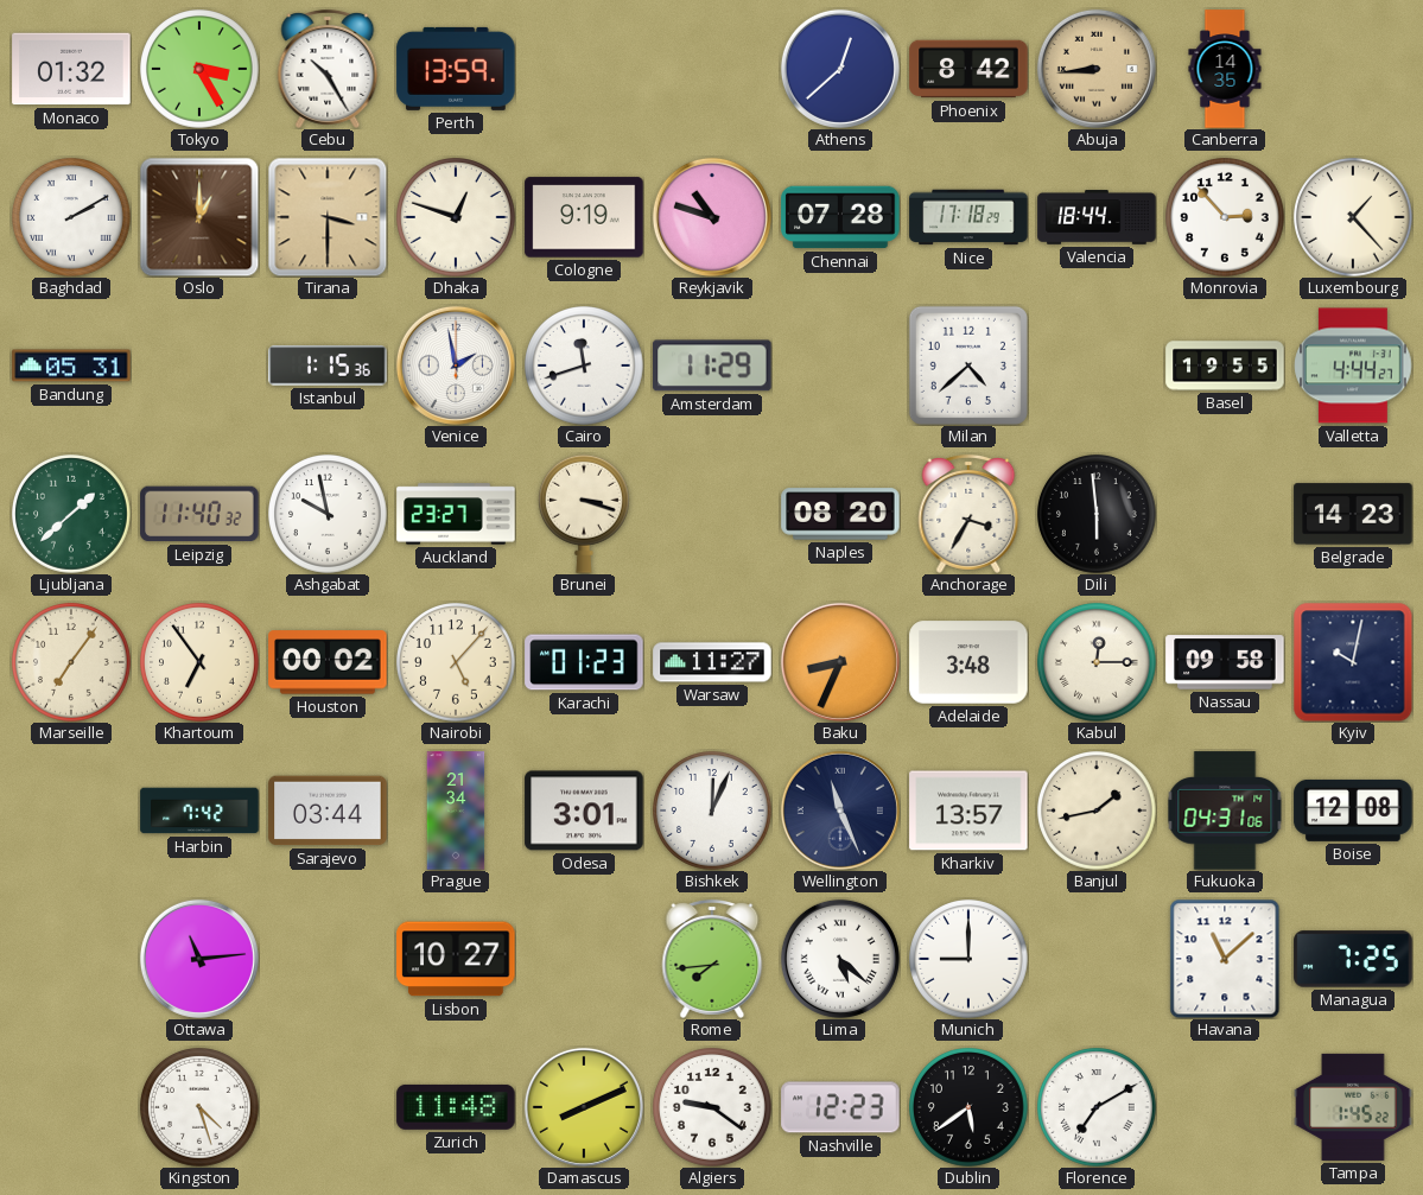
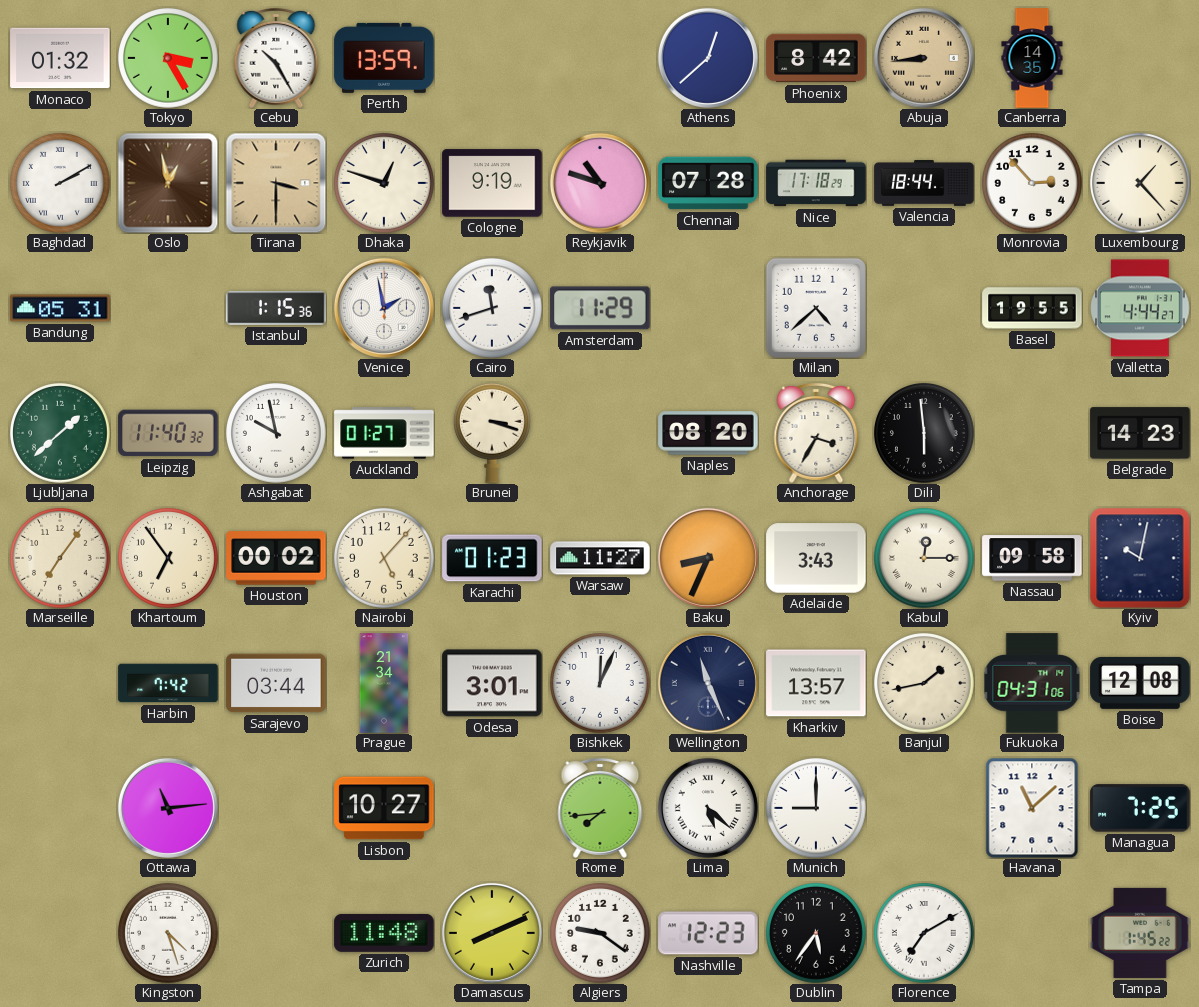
Oslo: 1:00 -> 12:58 (168, 183)
Auckland: 23:27 -> 01:27 (384, 433)
Adelaide: 3:48 -> 3:43 (816, 558)
Dublin: 5:39 -> 5:36 (817, 934)
